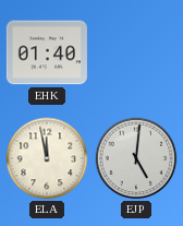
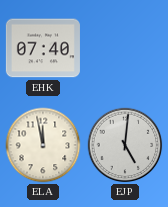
EHK: 01:40 -> 07:40 (43, 48)
